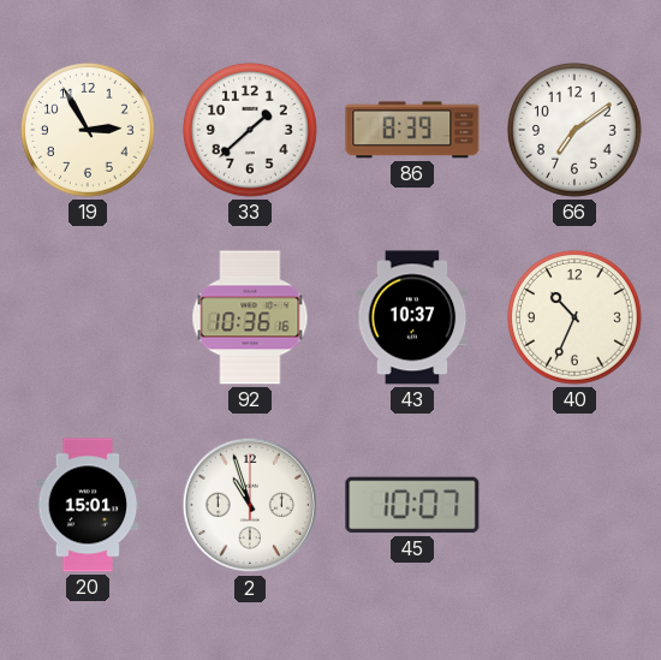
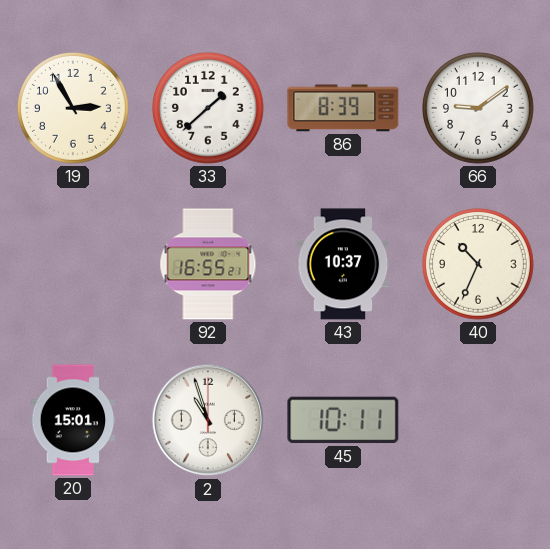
66: 7:09 -> 9:09 (479, 109)
92: 10:36 -> 16:55 (208, 264)
45: 10:07 -> 10:11 (343, 420)
